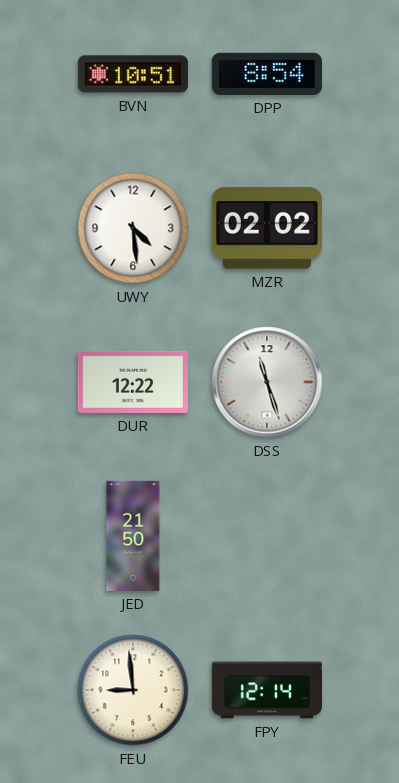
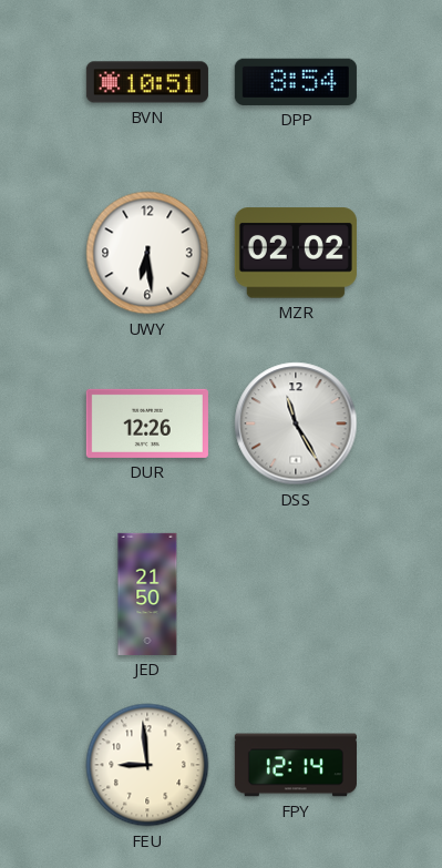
UWY: 4:29 -> 6:29 (147, 253)
DUR: 12:22 -> 12:26 (147, 423)
DSS: 11:27 -> 11:25 (296, 423)
